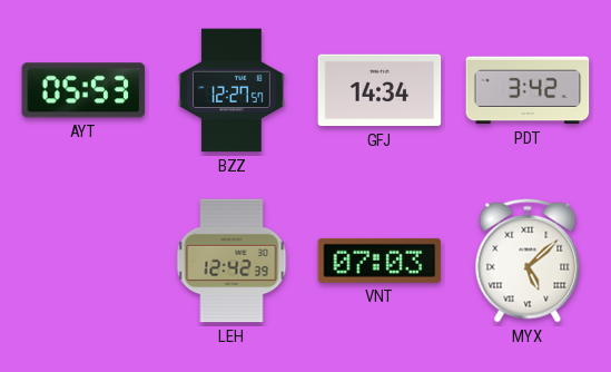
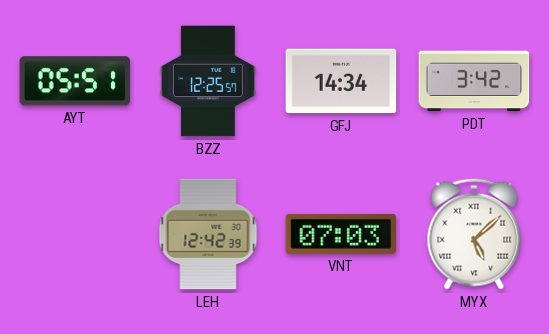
AYT: 05:53 -> 05:51 (75, 81)
BZZ: 12:27 -> 12:25 (208, 81)
